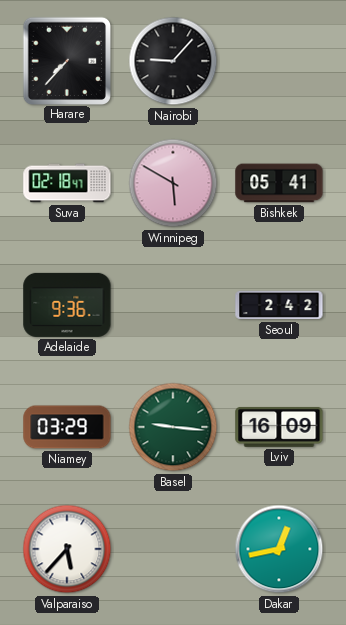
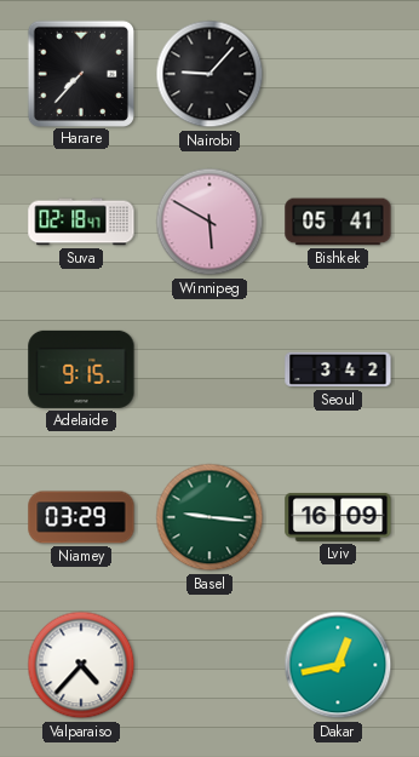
Adelaide: 9:36 -> 9:15 (81, 369)
Seoul: 2:42 -> 3:42 (338, 369)
Valparaiso: 5:37 -> 4:37 (81, 665)
